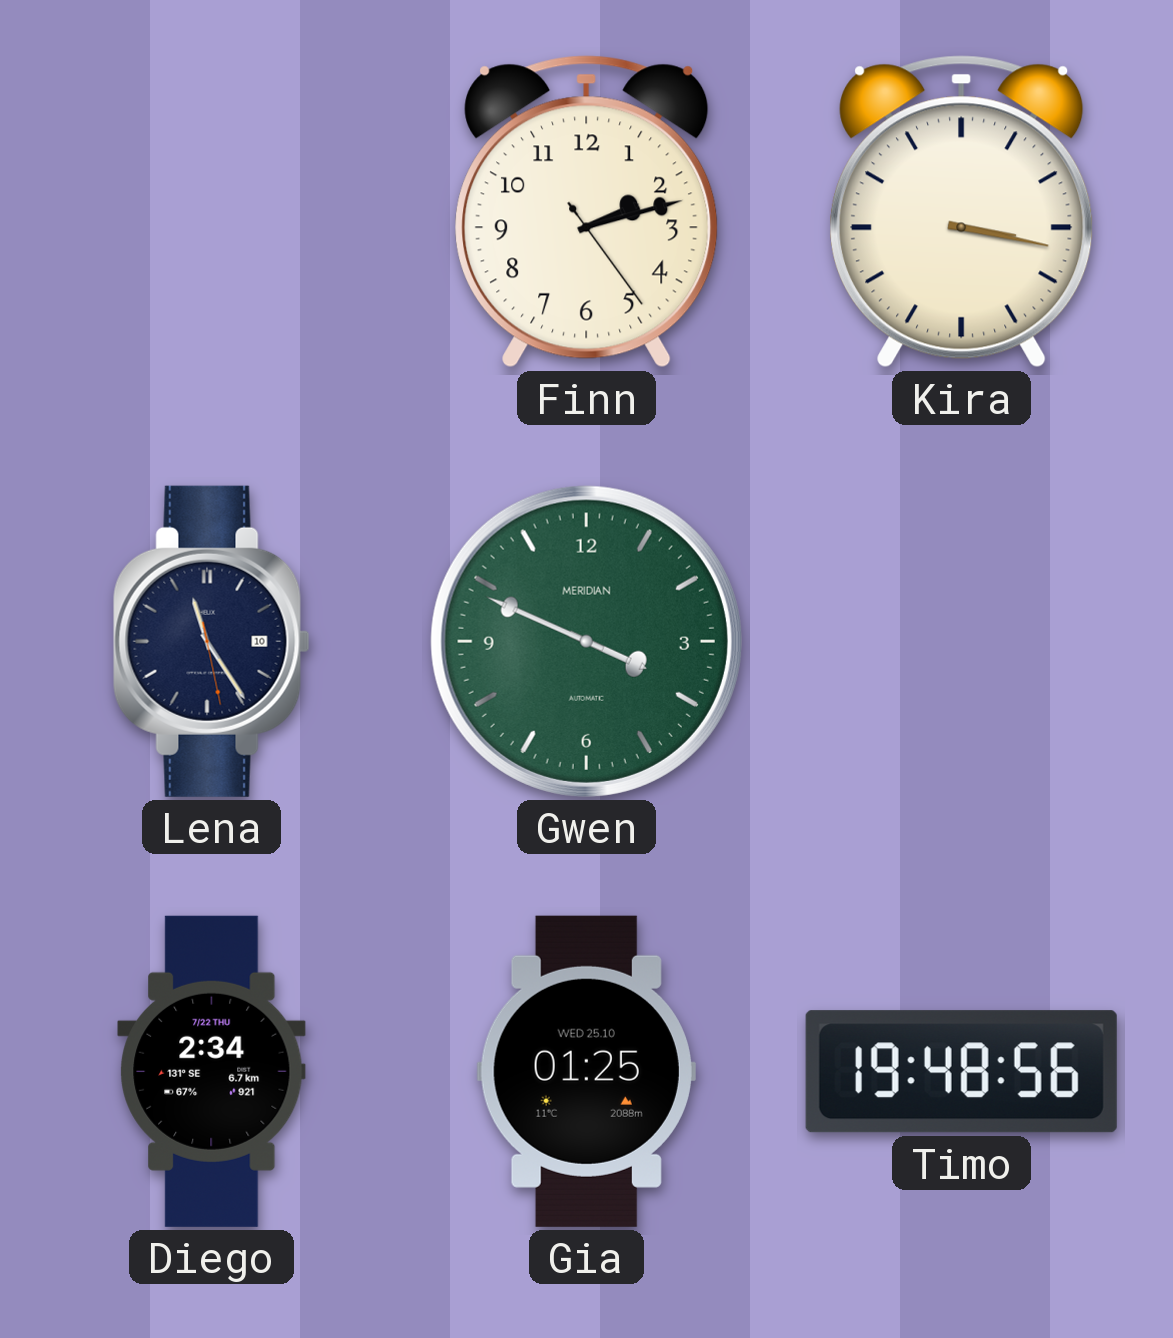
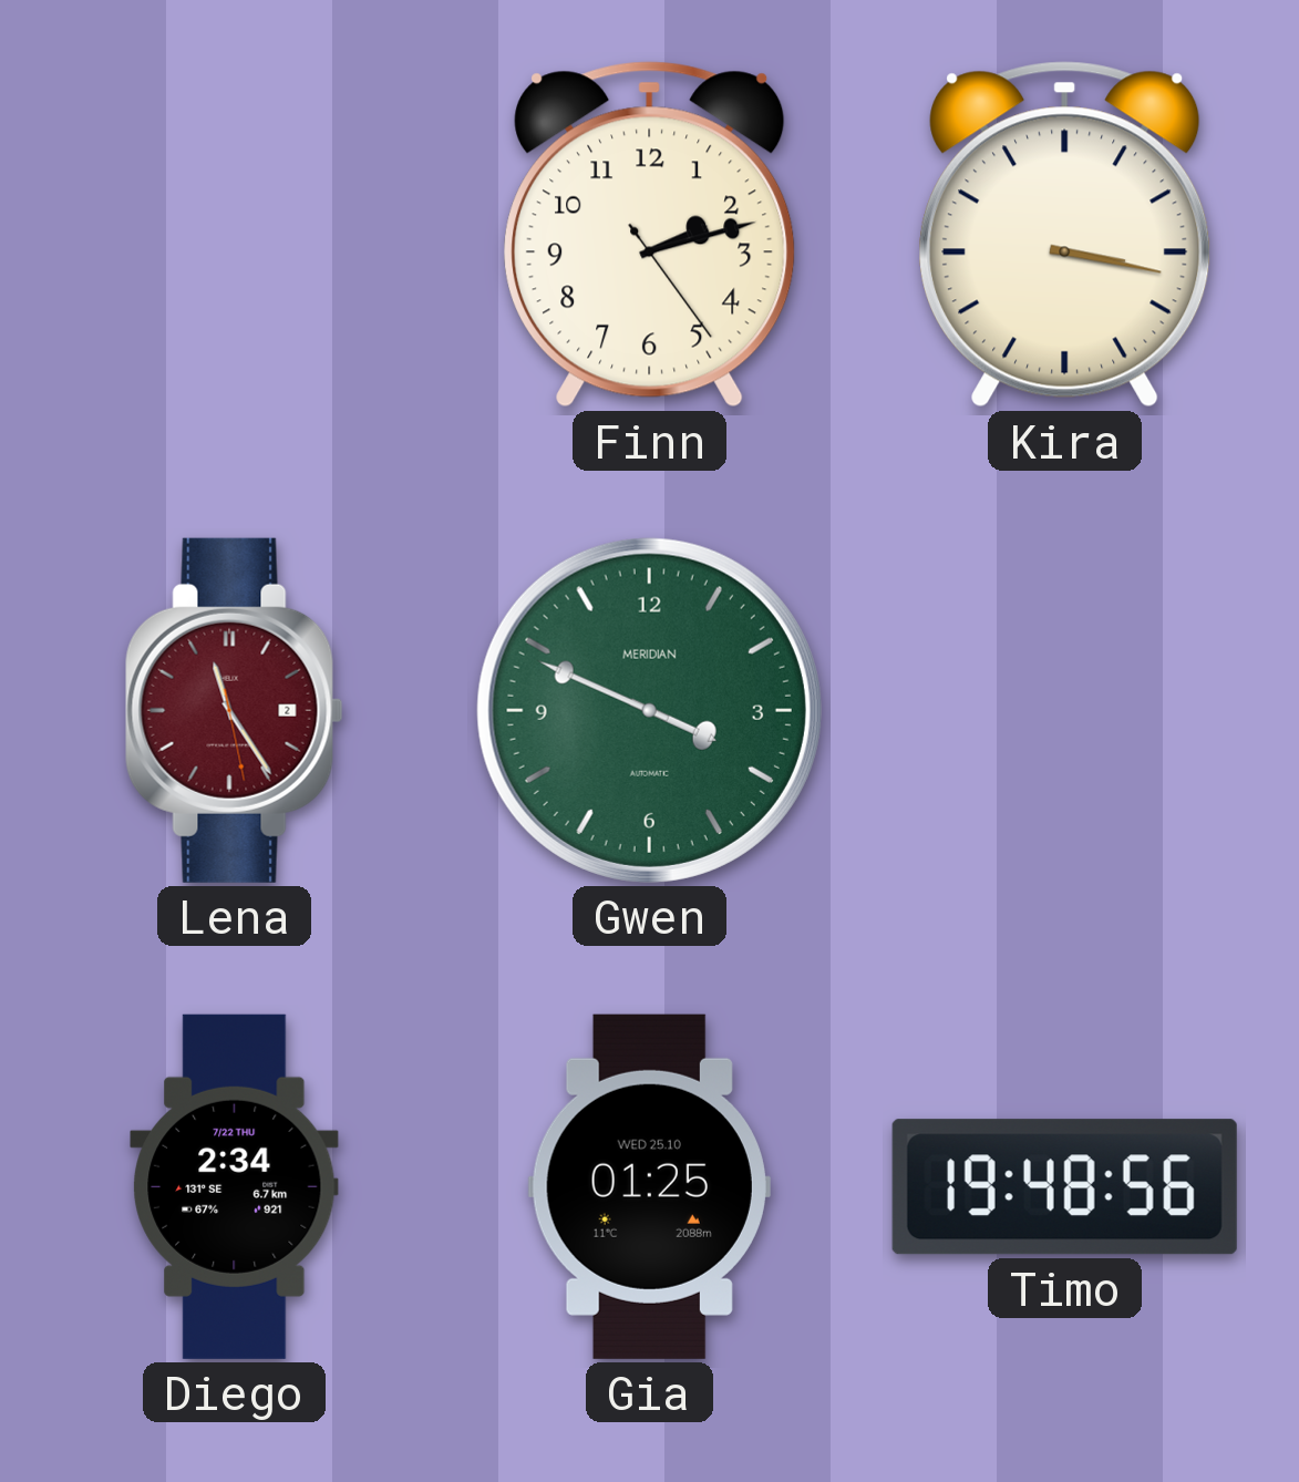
Lena date: 10 -> 2 (234, 710)
Lena dial: navy -> burgundy (234, 710)
